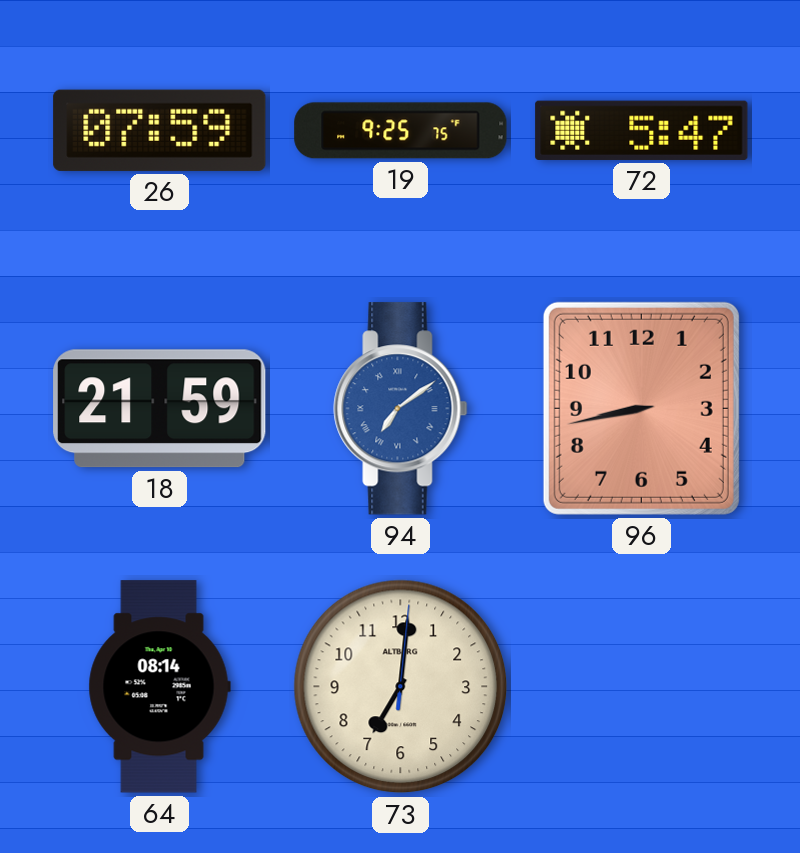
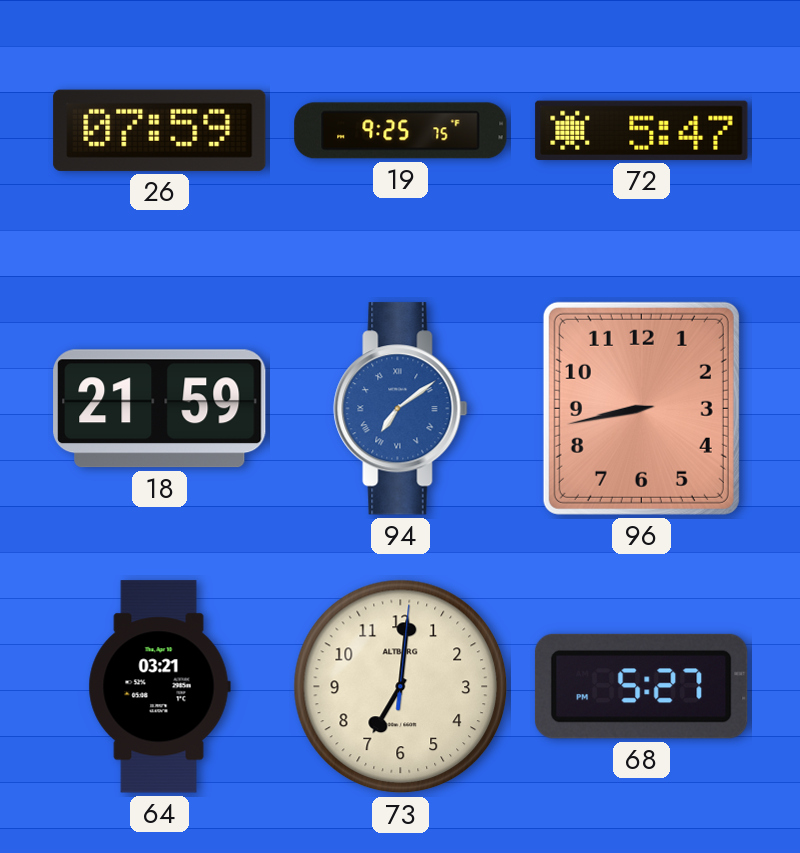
64: 08:14 -> 03:21 (159, 687)
68: none -> 5:27 (641, 686)
